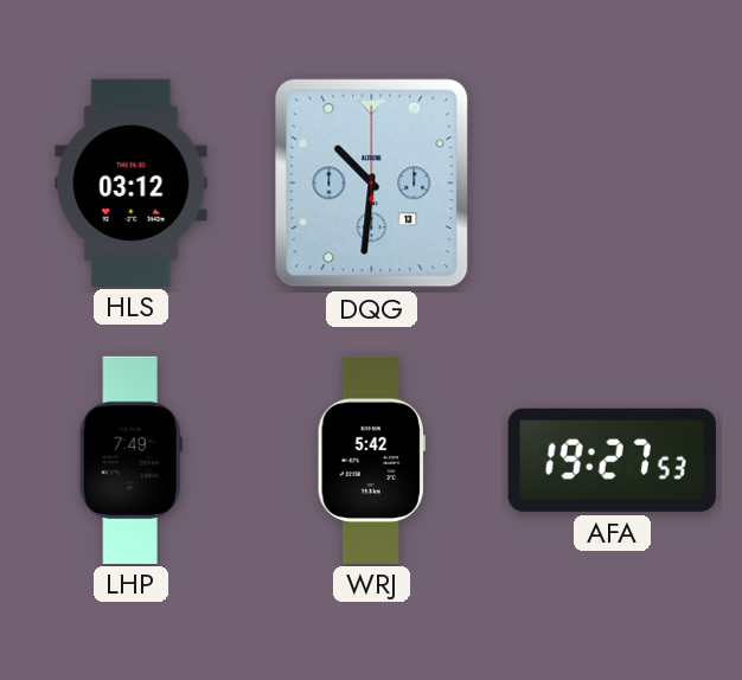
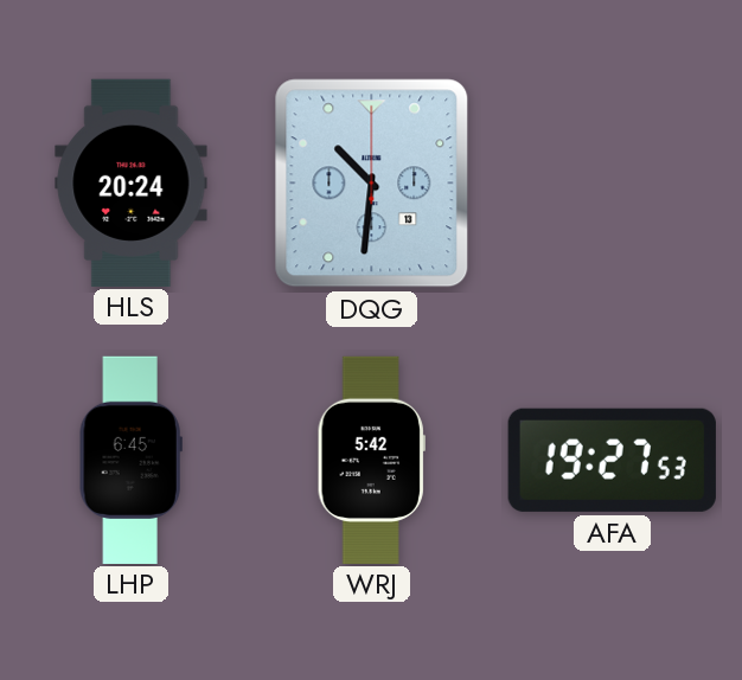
HLS: 03:12 -> 20:24 (132, 182)
LHP: 7:49 -> 6:45 (130, 460)
